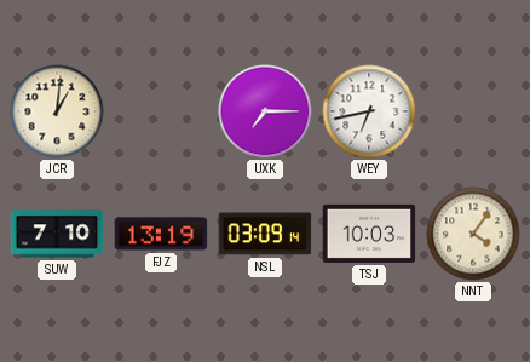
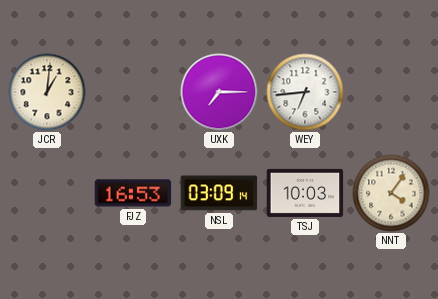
WEY: 6:43 -> 6:44 (305, 92)
SUW: 7:10 -> none (57, 234)
FJZ: 13:19 -> 16:53 (133, 193)
